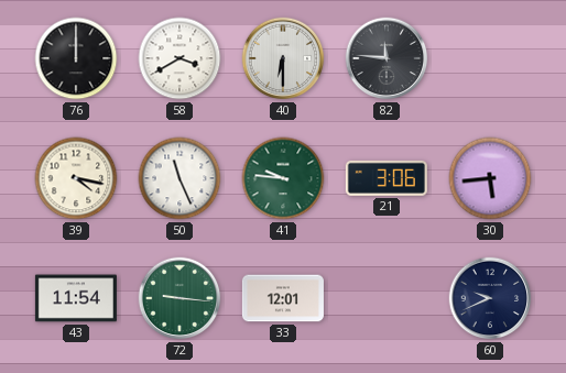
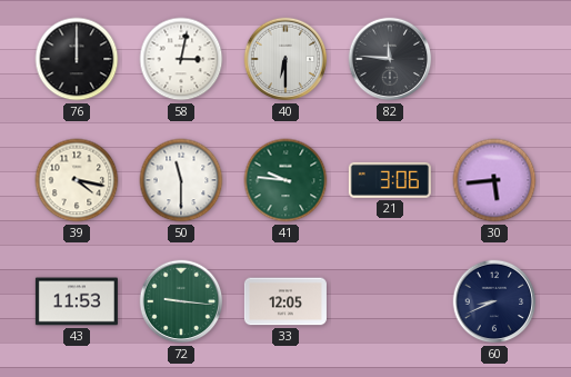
58: 3:40 -> 3:02 (181, 59)
50: 11:26 -> 11:30 (181, 180)
43: 11:54 -> 11:53 (77, 301)
33: 12:01 -> 12:05 (285, 301)
60: 9:41 -> 8:41 (494, 301)
